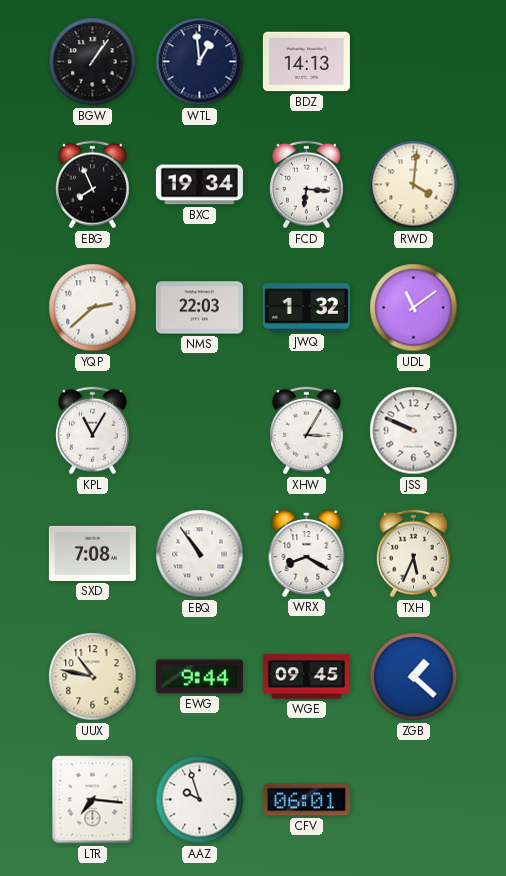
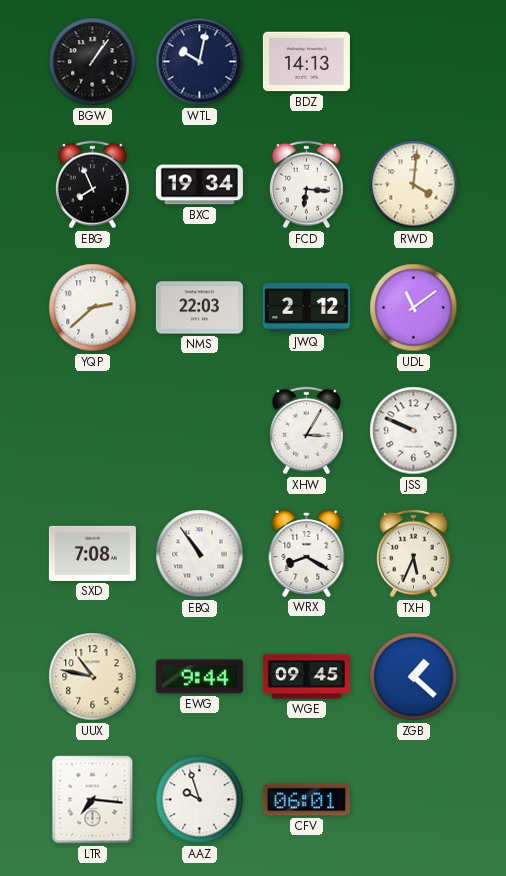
WTL: 12:59 -> 10:02 (200, 62)
JWQ: 1:32 -> 2:12 (306, 308)
KPL: 11:05 -> none (92, 431)
